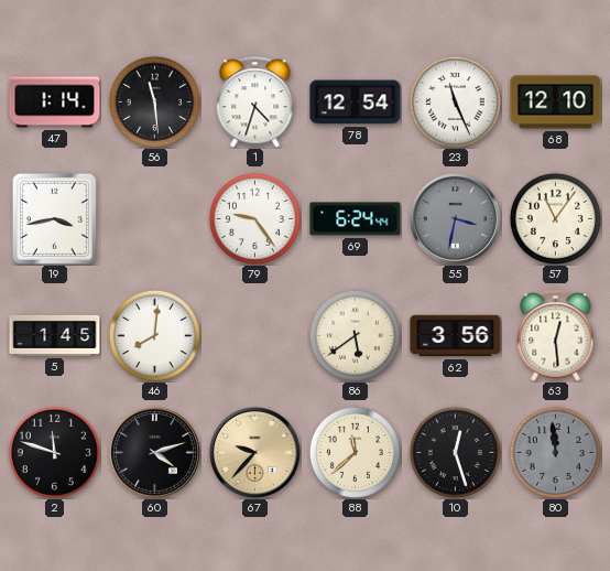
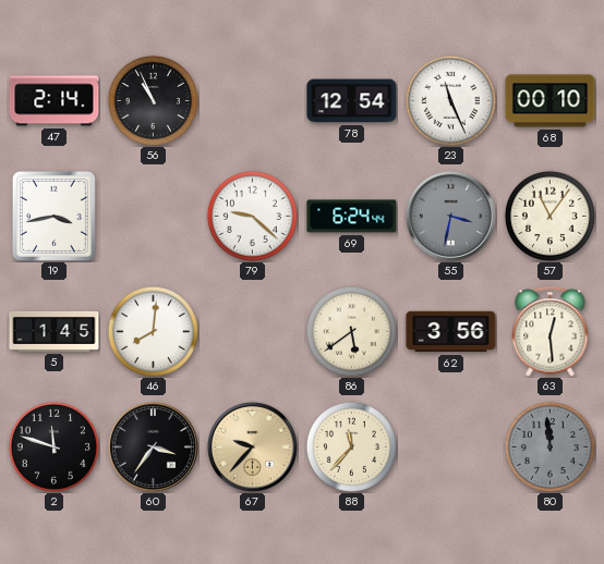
47: 1:14 -> 2:14 (55, 101)
56: 11:29 -> 10:56 (153, 100)
1: 4:33 -> none (255, 103)
68: 12:10 -> 00:10 (551, 101)
79: 9:24 -> 9:22 (252, 216)
60: 4:12 -> 3:36 (153, 446)
88: 11:38 -> 11:37 (351, 446)
10: 12:27 -> none (455, 452)
